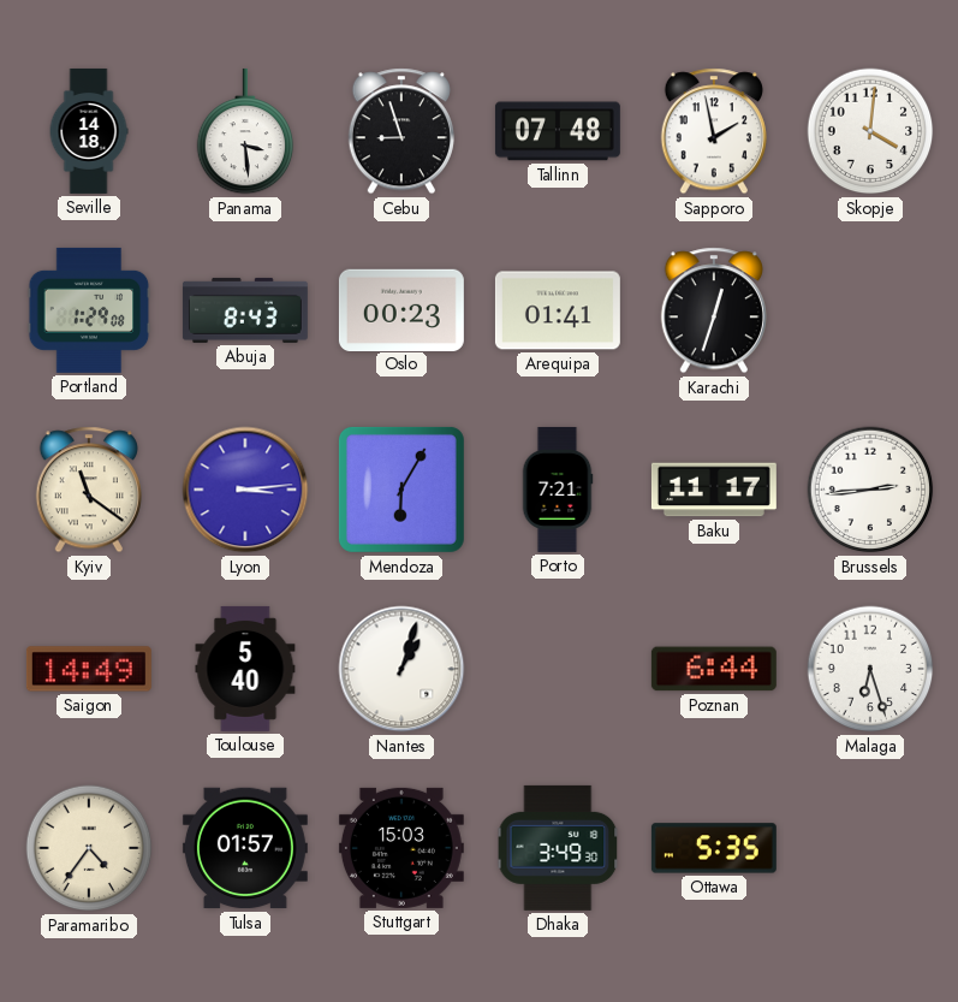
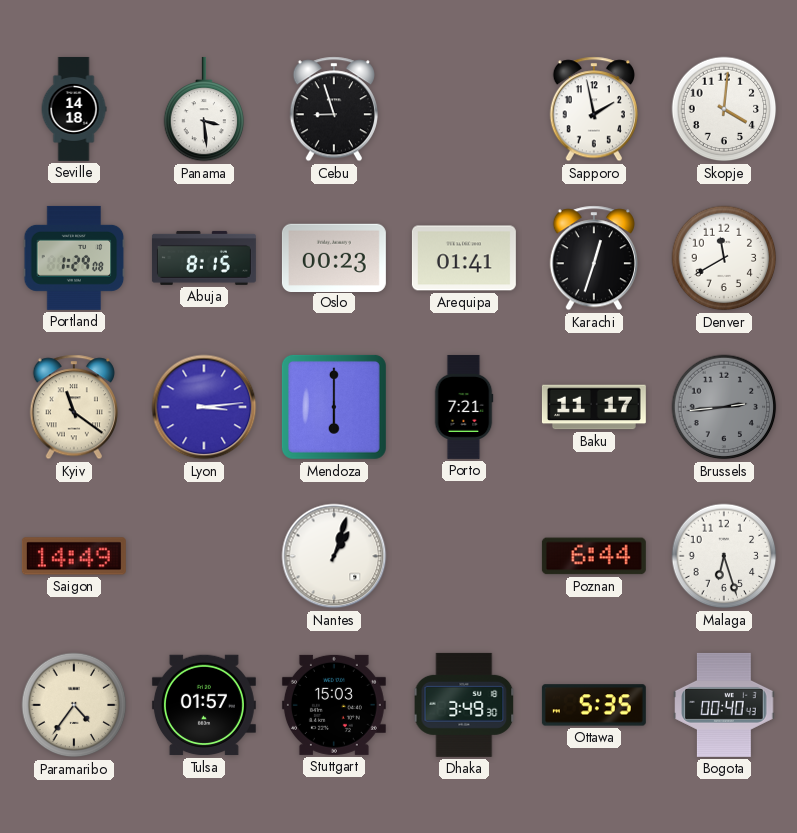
Tallinn: 07:48 -> none (558, 131)
Abuja: 8:43 -> 8:15 (204, 258)
Denver: none -> 11:40 (724, 258)
Mendoza: 6:05 -> 6:00 (334, 407)
Brussels dial: white -> grey (724, 407)
Toulouse: 5:40 -> none (245, 669)
Bogota: none -> 00:40 (724, 705)
